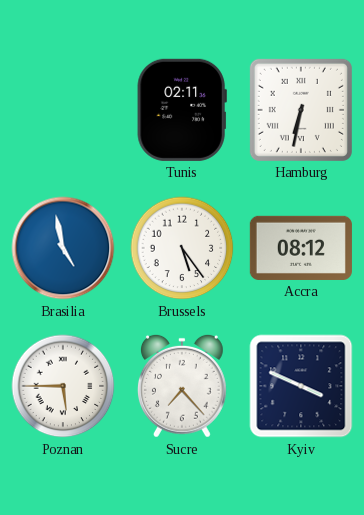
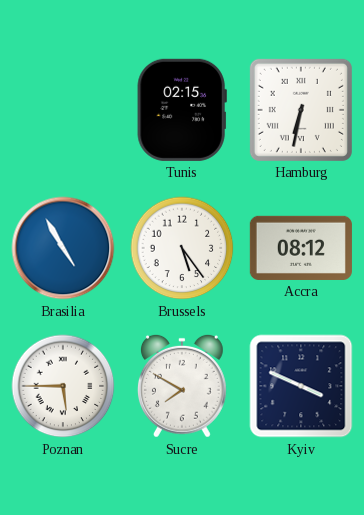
Tunis: 02:11 -> 02:15 (182, 110)
Brasilia: 4:58 -> 4:55 (63, 248)
Sucre: 7:23 -> 7:50 (182, 386)
